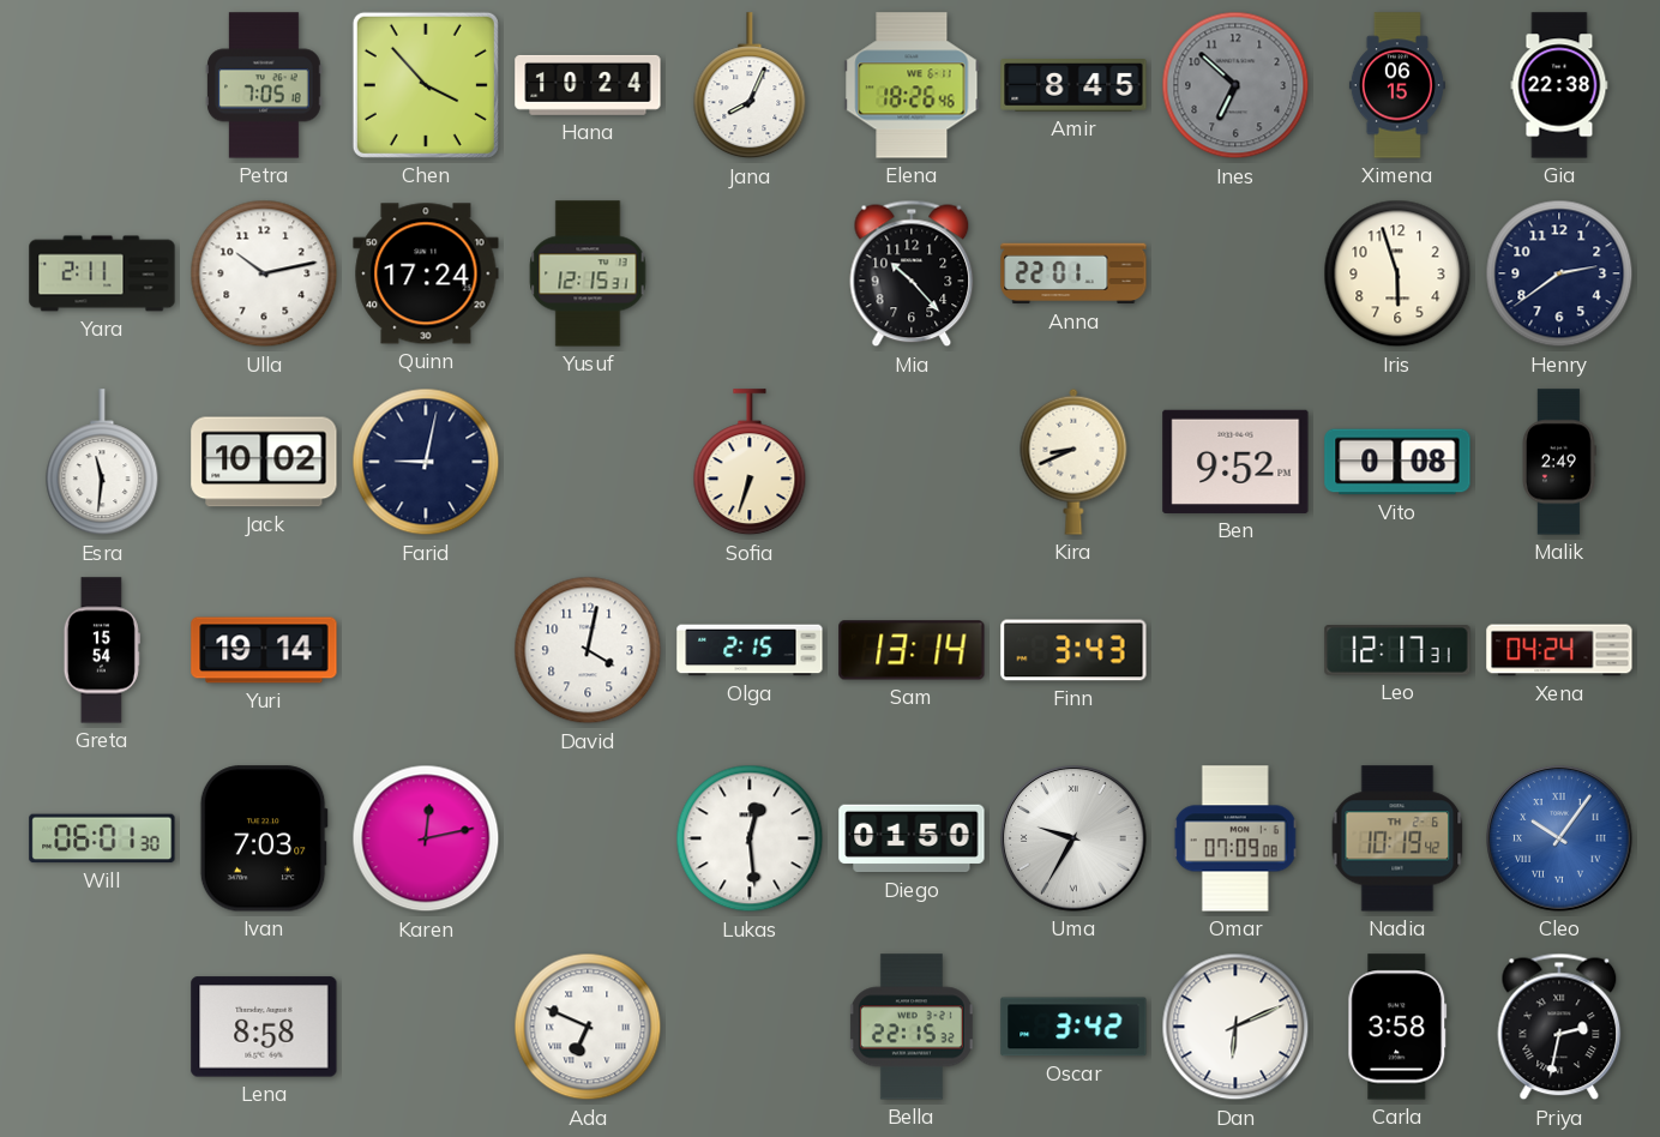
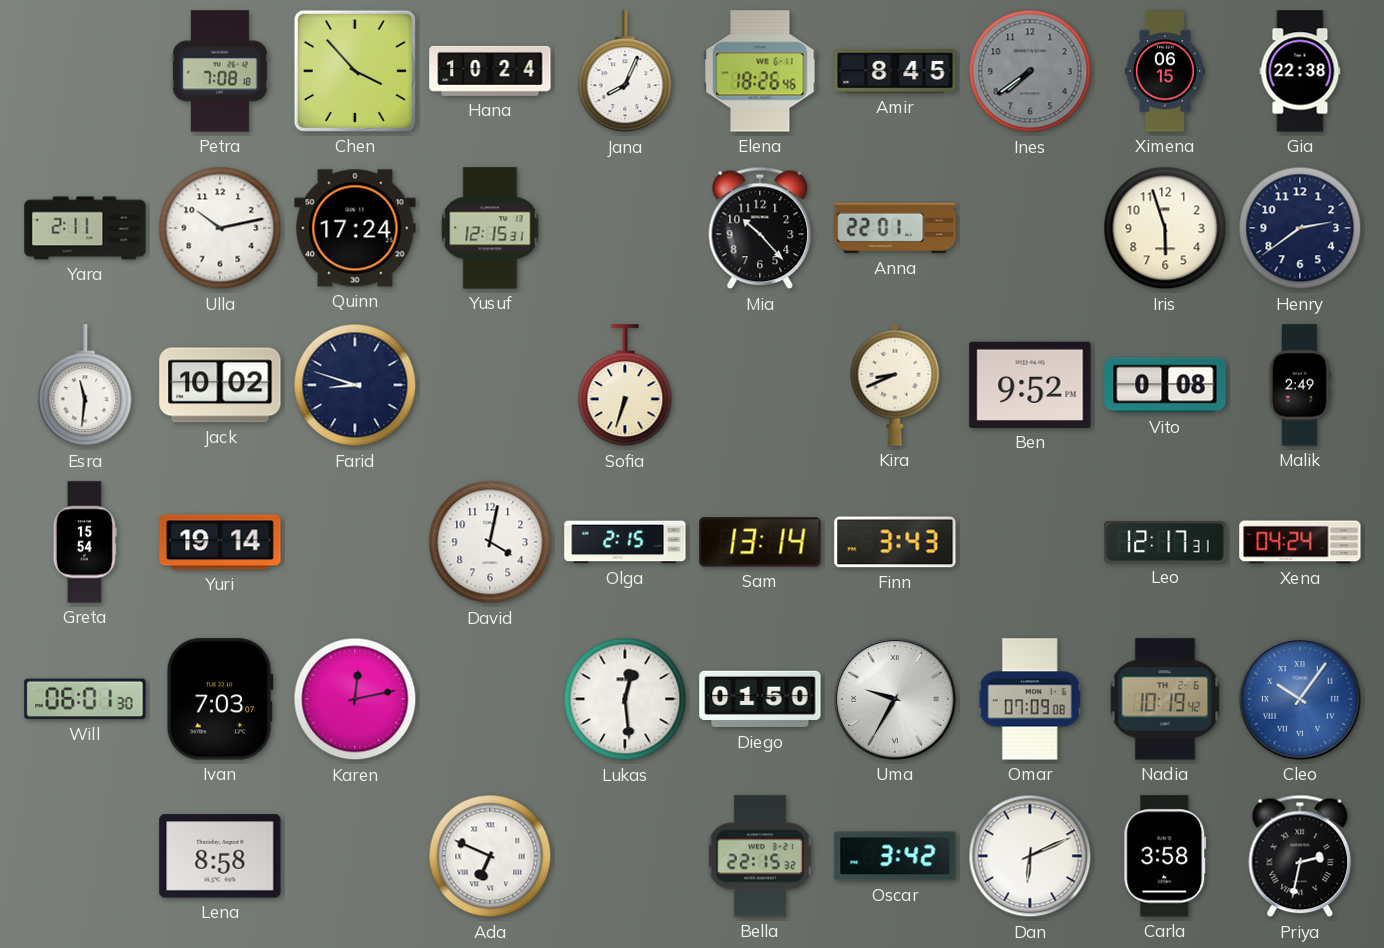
Petra: 7:05 -> 7:08 (221, 71)
Ines: 6:52 -> 7:39 (1030, 71)
Farid: 9:02 -> 8:48 (355, 385)
